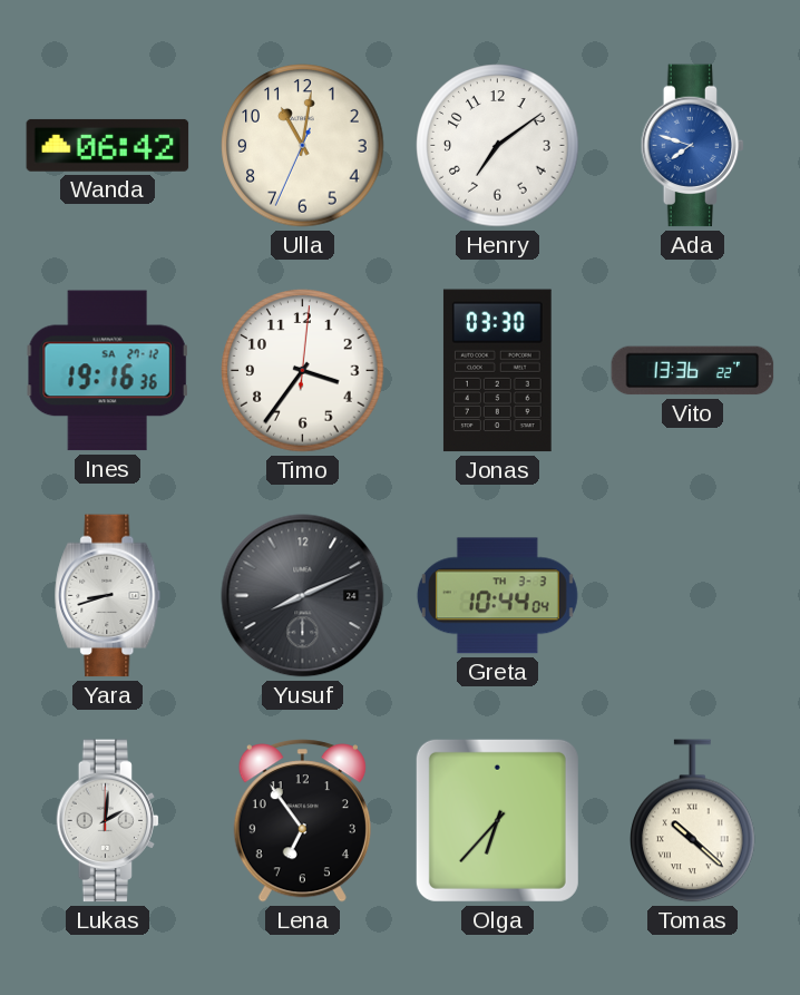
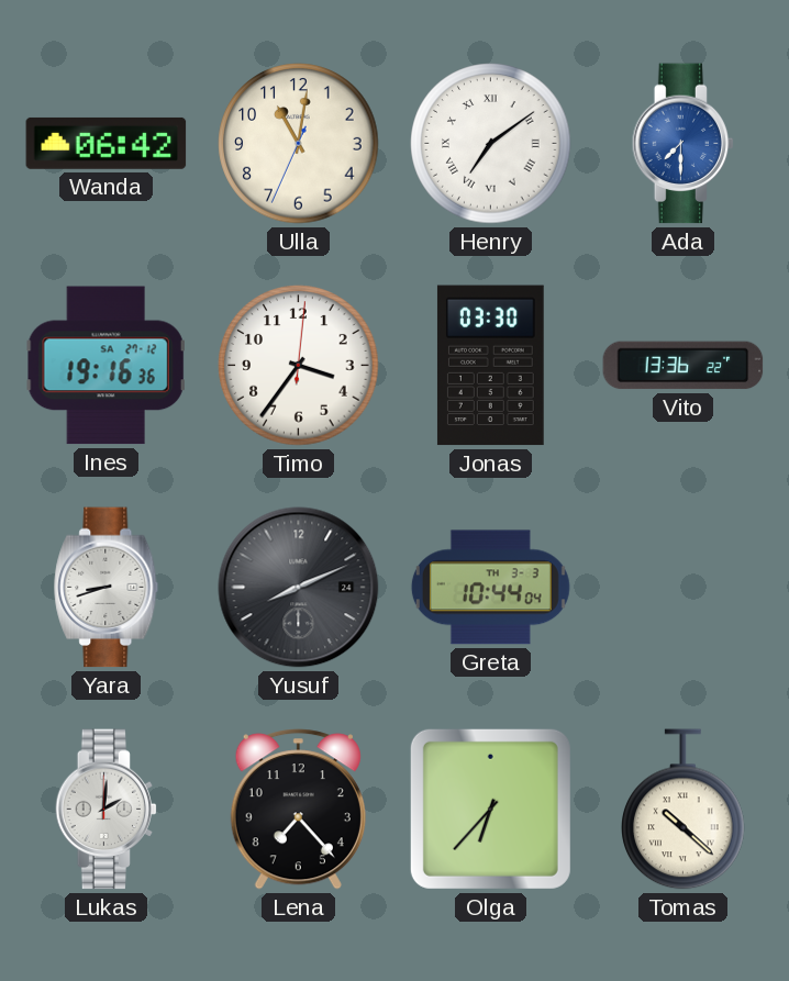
Henry numerals: Arabic -> Roman (491, 144)
Ada: 7:48 -> 7:30 (684, 144)
Lena: 6:54 -> 7:23 (298, 810)
